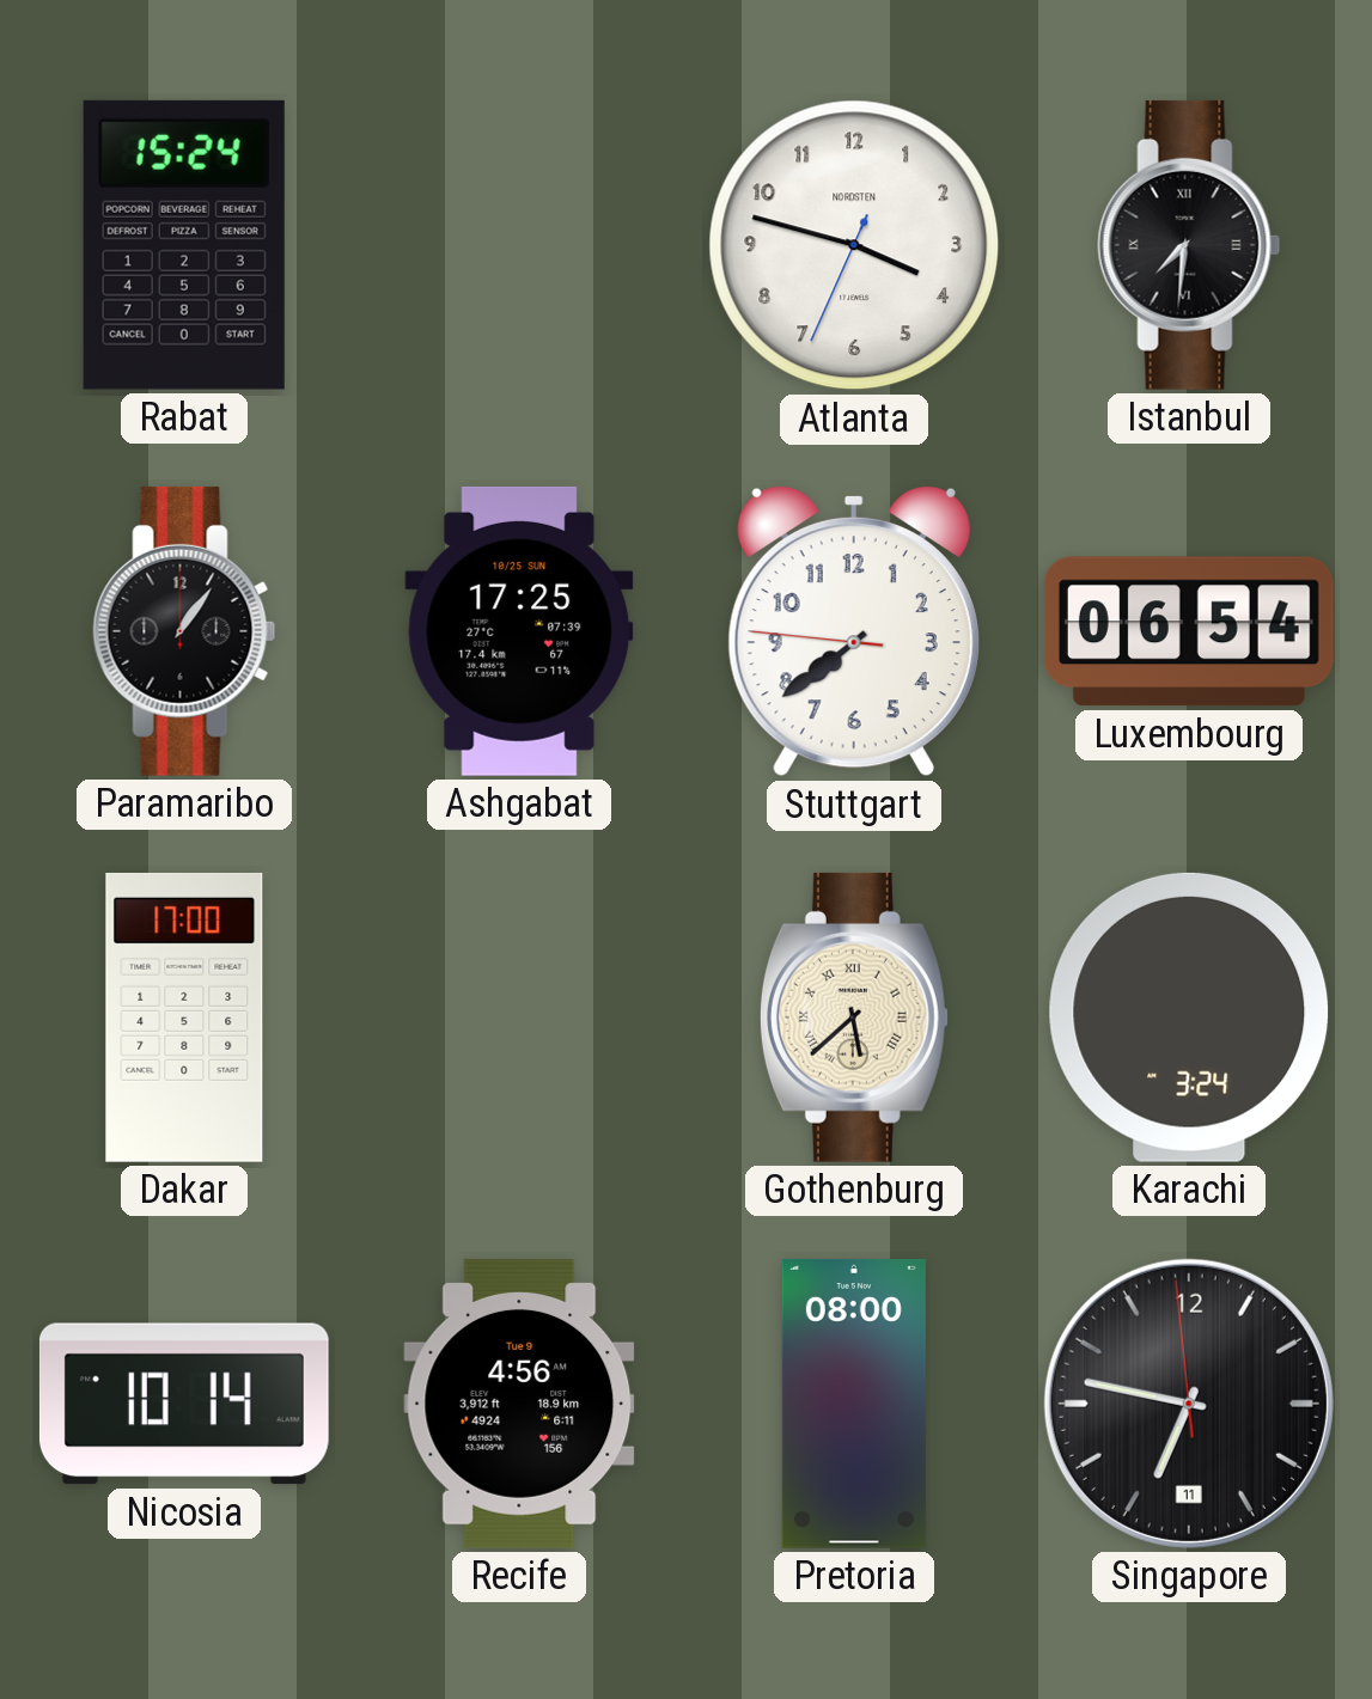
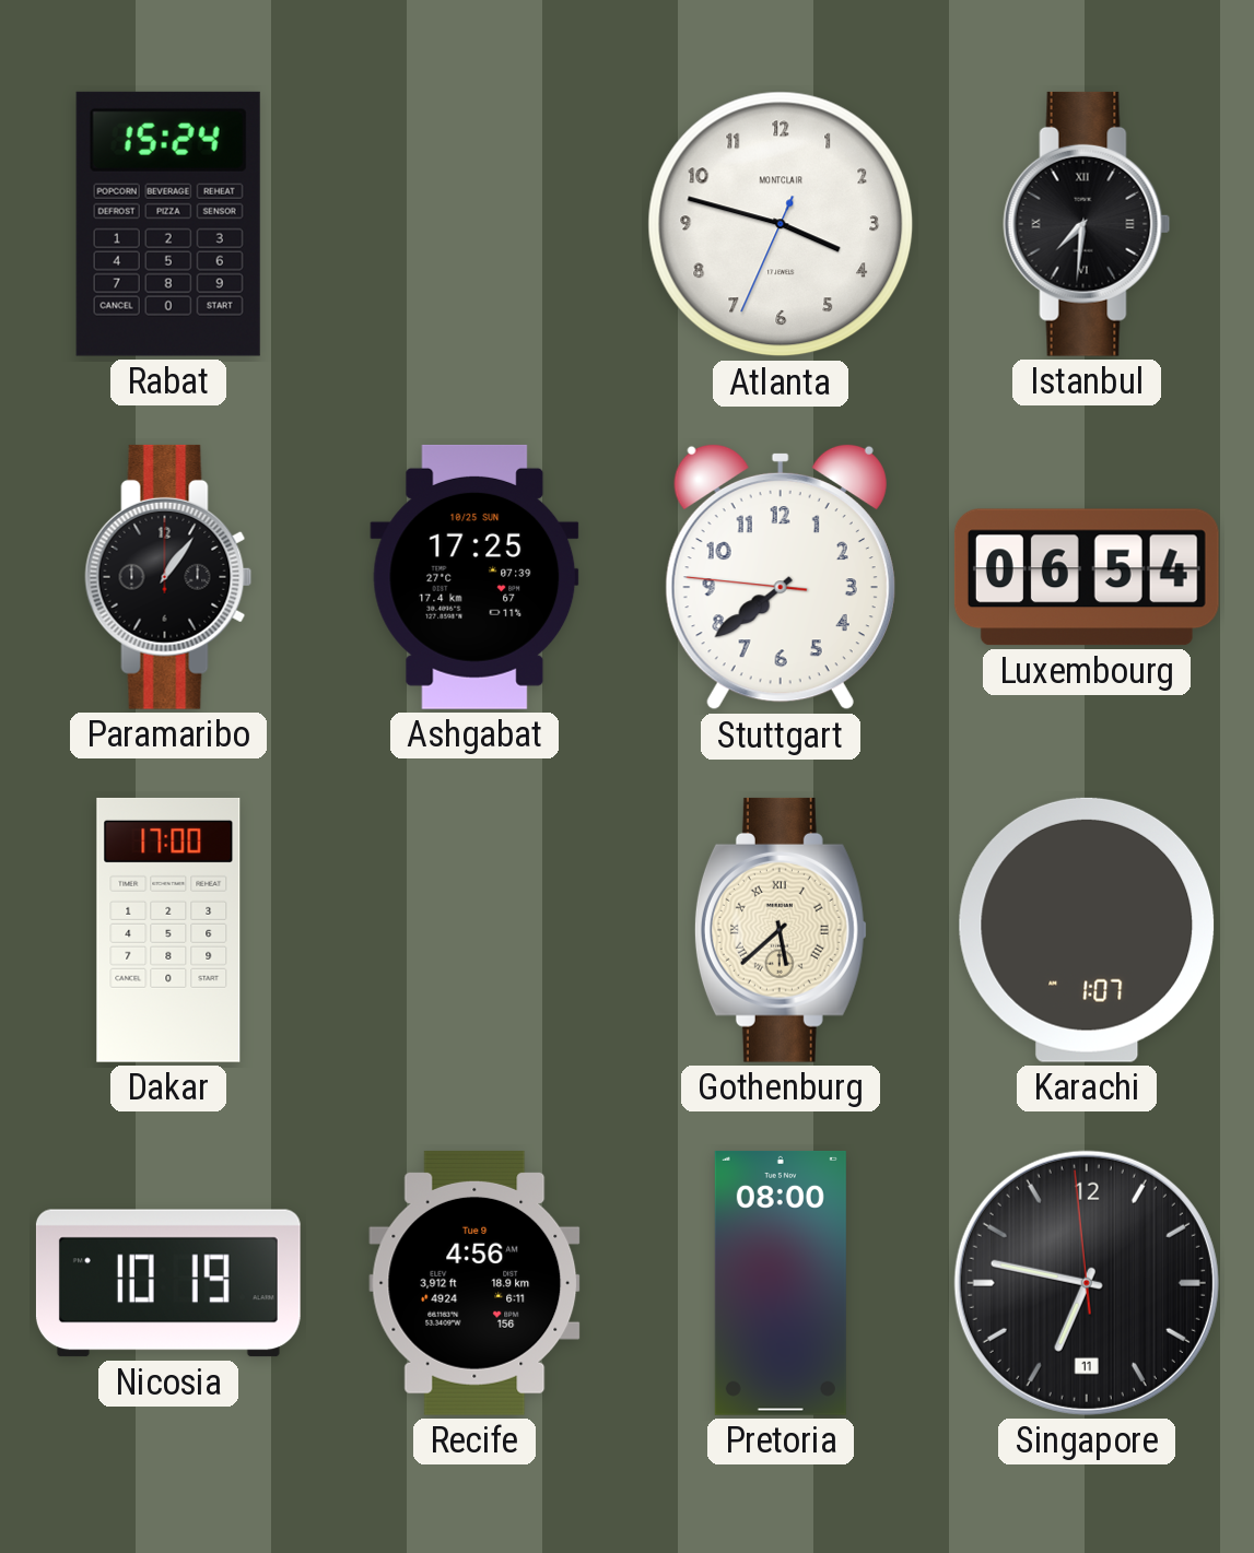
Atlanta brand: NORDSTEN -> MONTCLAIR (781, 224)
Karachi: 3:24 -> 1:07 (1087, 930)
Nicosia: 10:14 -> 10:19 (168, 1283)
